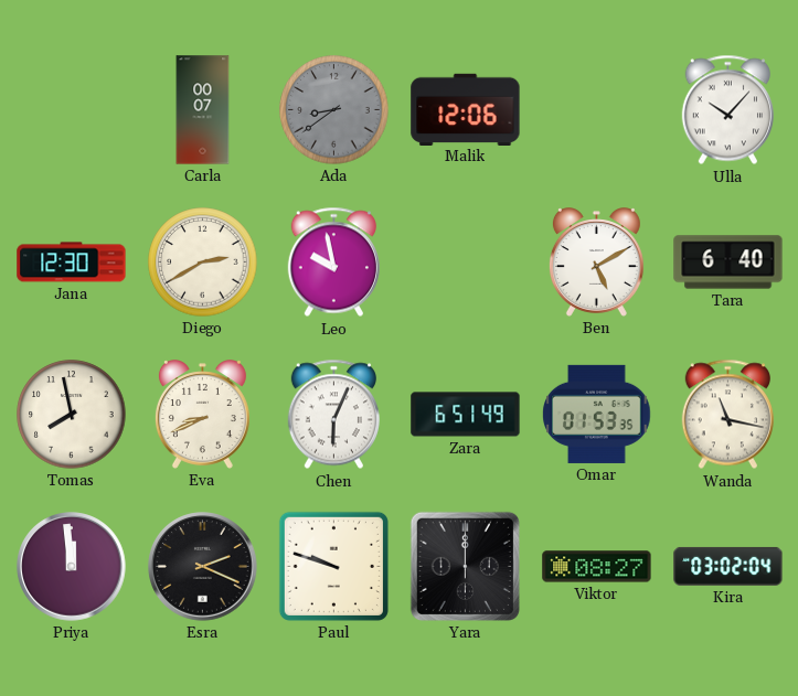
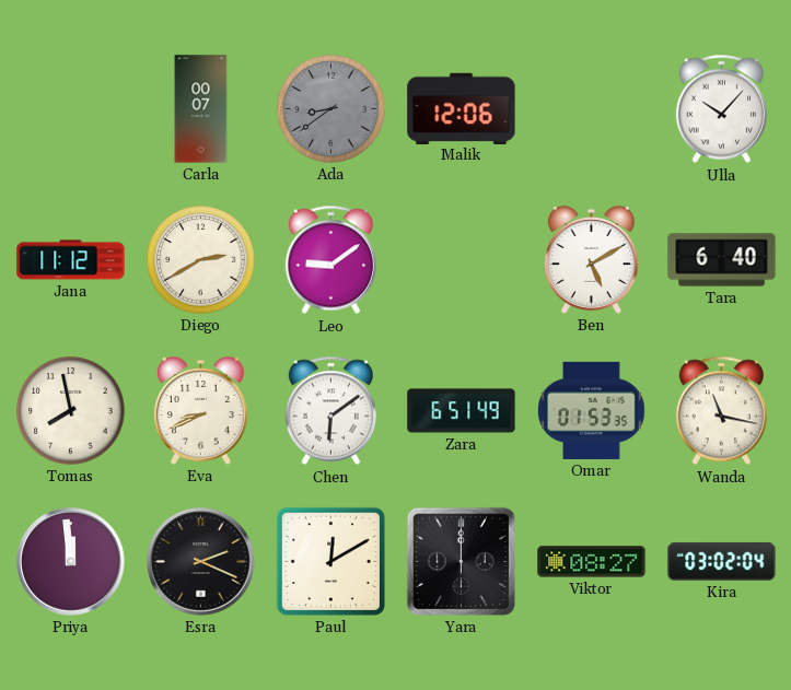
Jana: 12:30 -> 11:12 (71, 260)
Leo: 9:58 -> 9:09 (330, 260)
Chen: 6:04 -> 6:09 (330, 411)
Paul: 9:48 -> 12:10 (330, 561)
